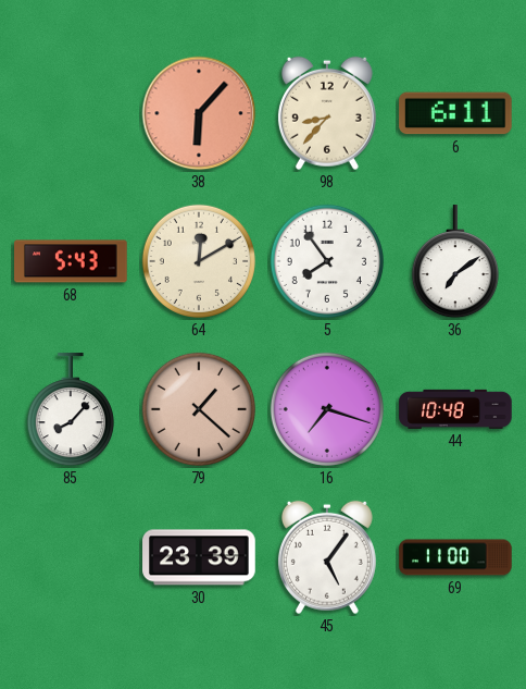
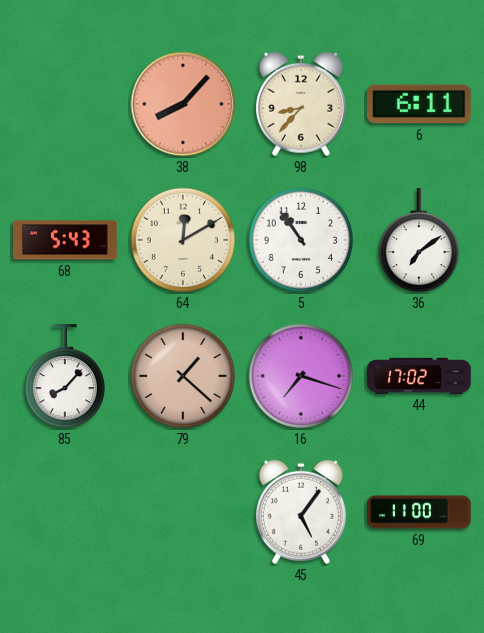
38: 6:07 -> 8:07 (183, 104)
5: 7:54 -> 10:54 (301, 240)
44: 10:48 -> 17:02 (419, 376)
30: 23:39 -> none (199, 557)
